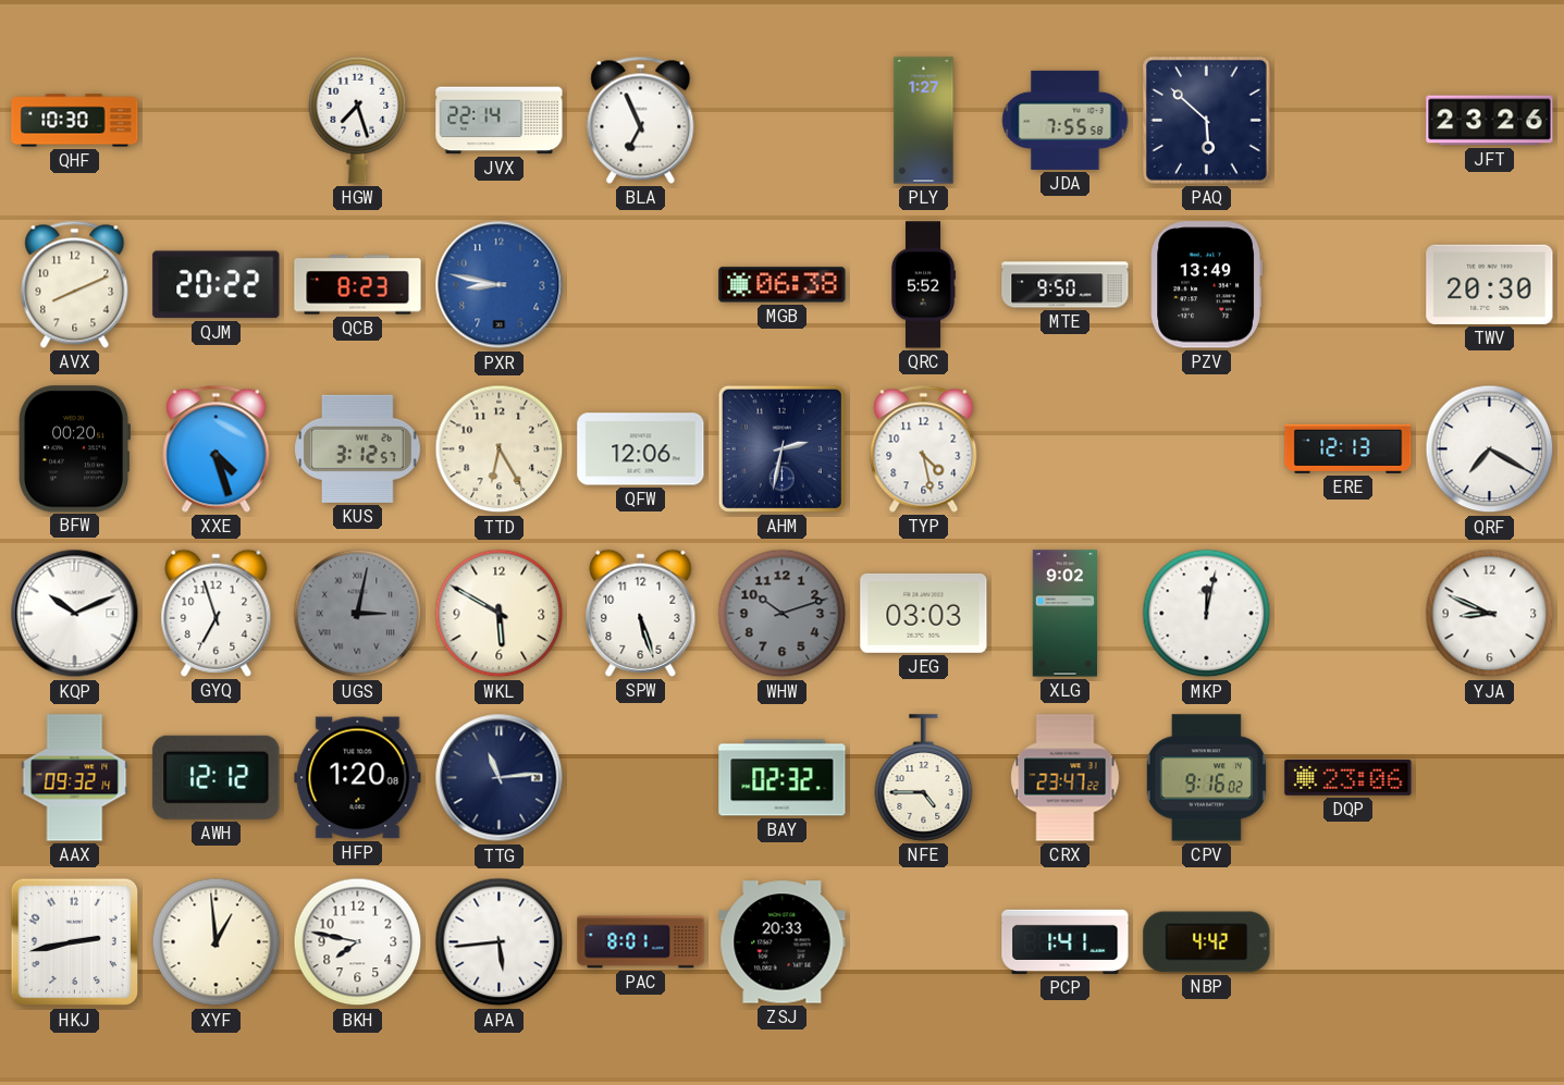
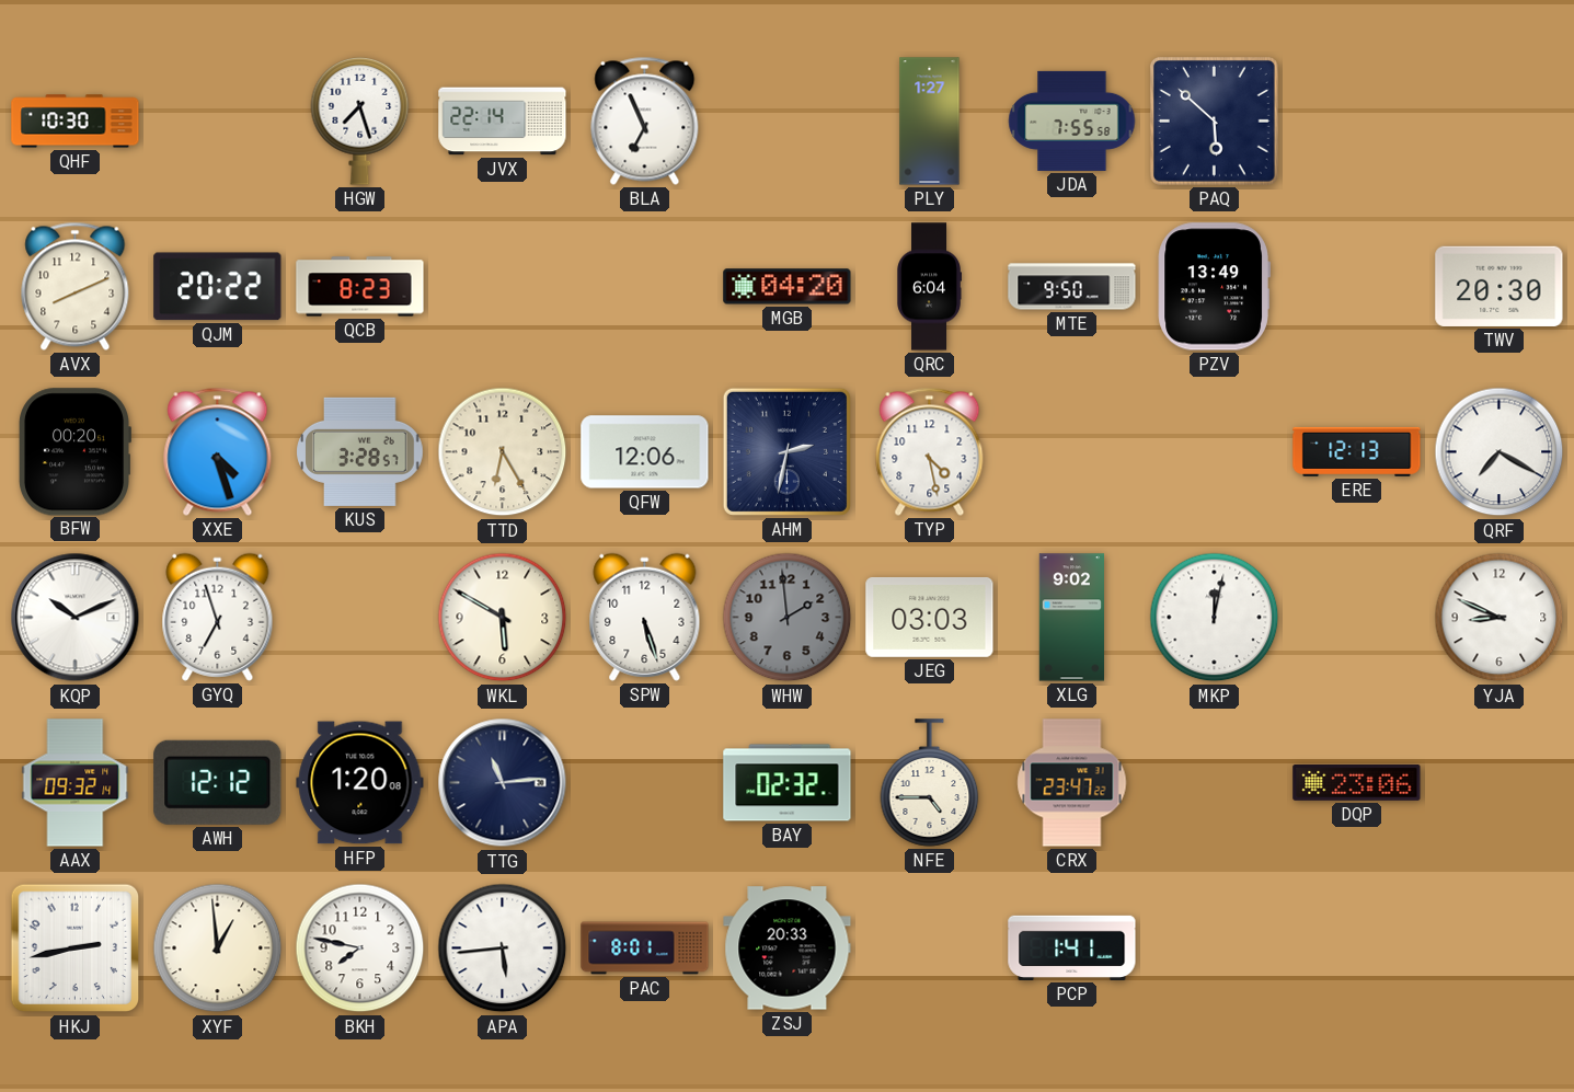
JFT: 23:26 -> none (1490, 121)
PXR: 8:47 -> none (500, 285)
MGB: 06:38 -> 04:20 (788, 287)
QRC: 5:52 -> 6:04 (929, 287)
KUS: 3:12 -> 3:28 (360, 451)
UGS: 3:02 -> none (358, 614)
WHW: 10:12 -> 1:59 (788, 618)
CPV: 9:16 -> none (1206, 778)
NBP: 4:42 -> none (1207, 942)
